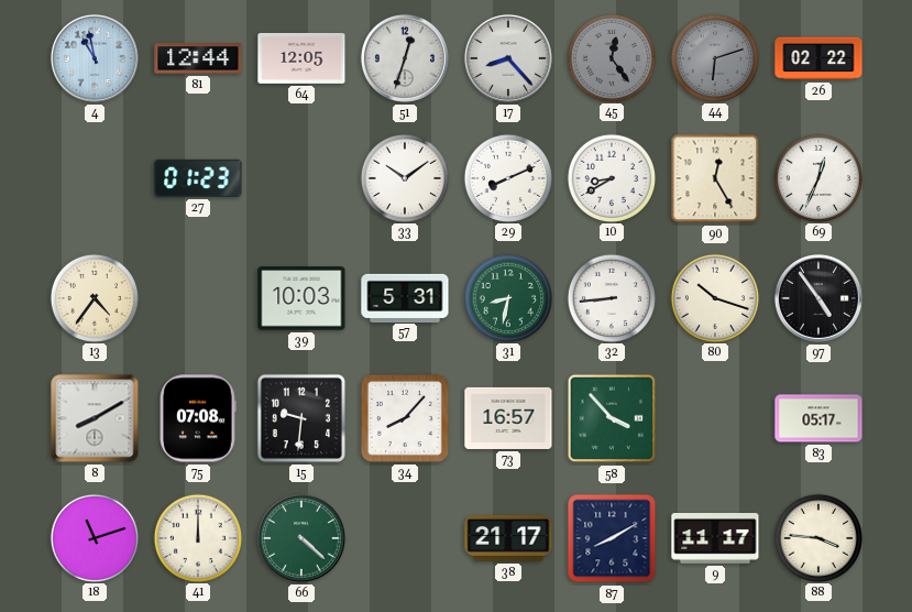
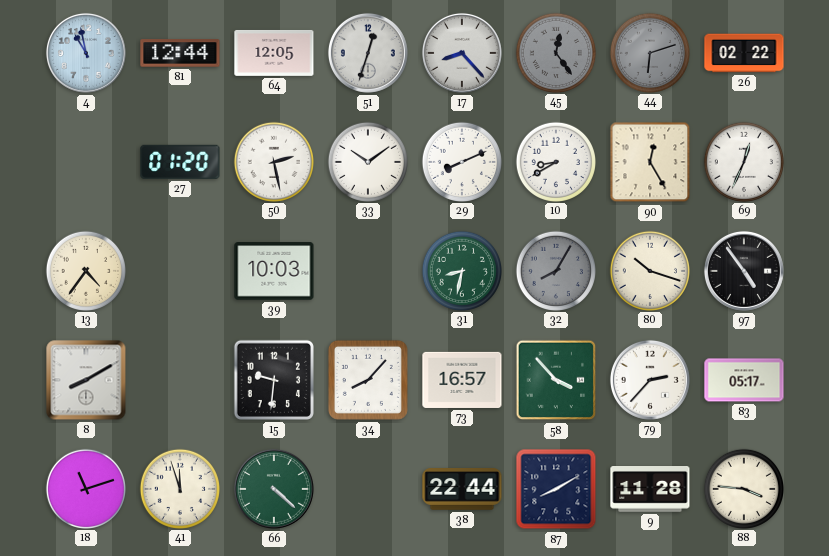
27: 01:23 -> 01:20 (180, 162)
50: none -> 2:28 (273, 161)
57: 5:31 -> none (405, 297)
32: 8:44 -> 8:05 (555, 270)
32 dial: white -> grey (555, 270)
75: 07:08 -> none (198, 418)
79: none -> 2:37 (650, 380)
41: 12:00 -> 11:57 (179, 488)
38: 21:17 -> 22:44 (462, 490)
9: 11:17 -> 11:28 (650, 490)
